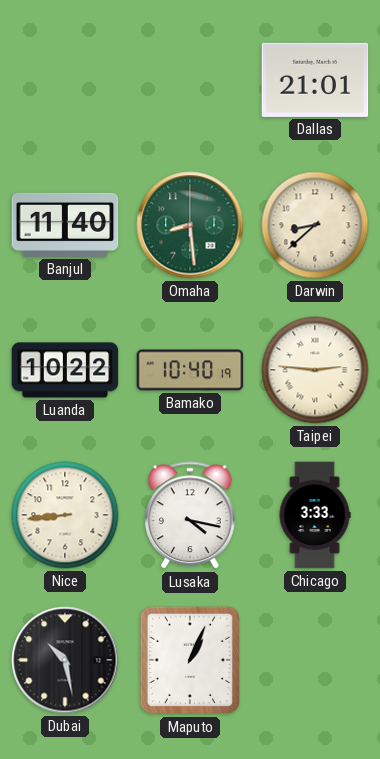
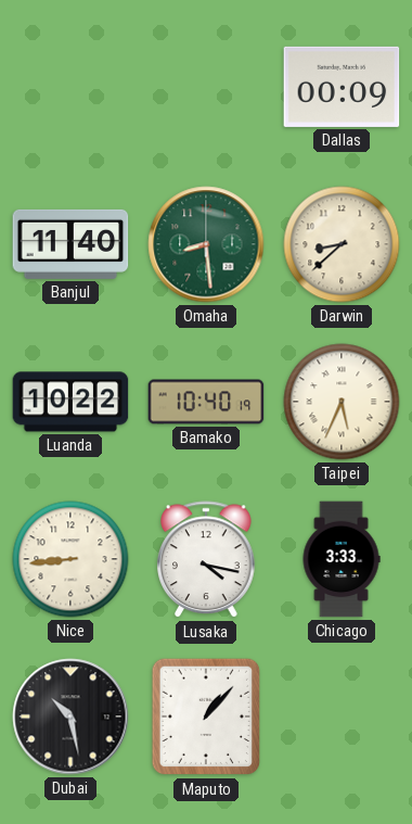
Dallas: 21:01 -> 00:09 (342, 87)
Taipei: 2:46 -> 5:34 (342, 402)
Maputo: 1:04 -> 1:07 (206, 717)
